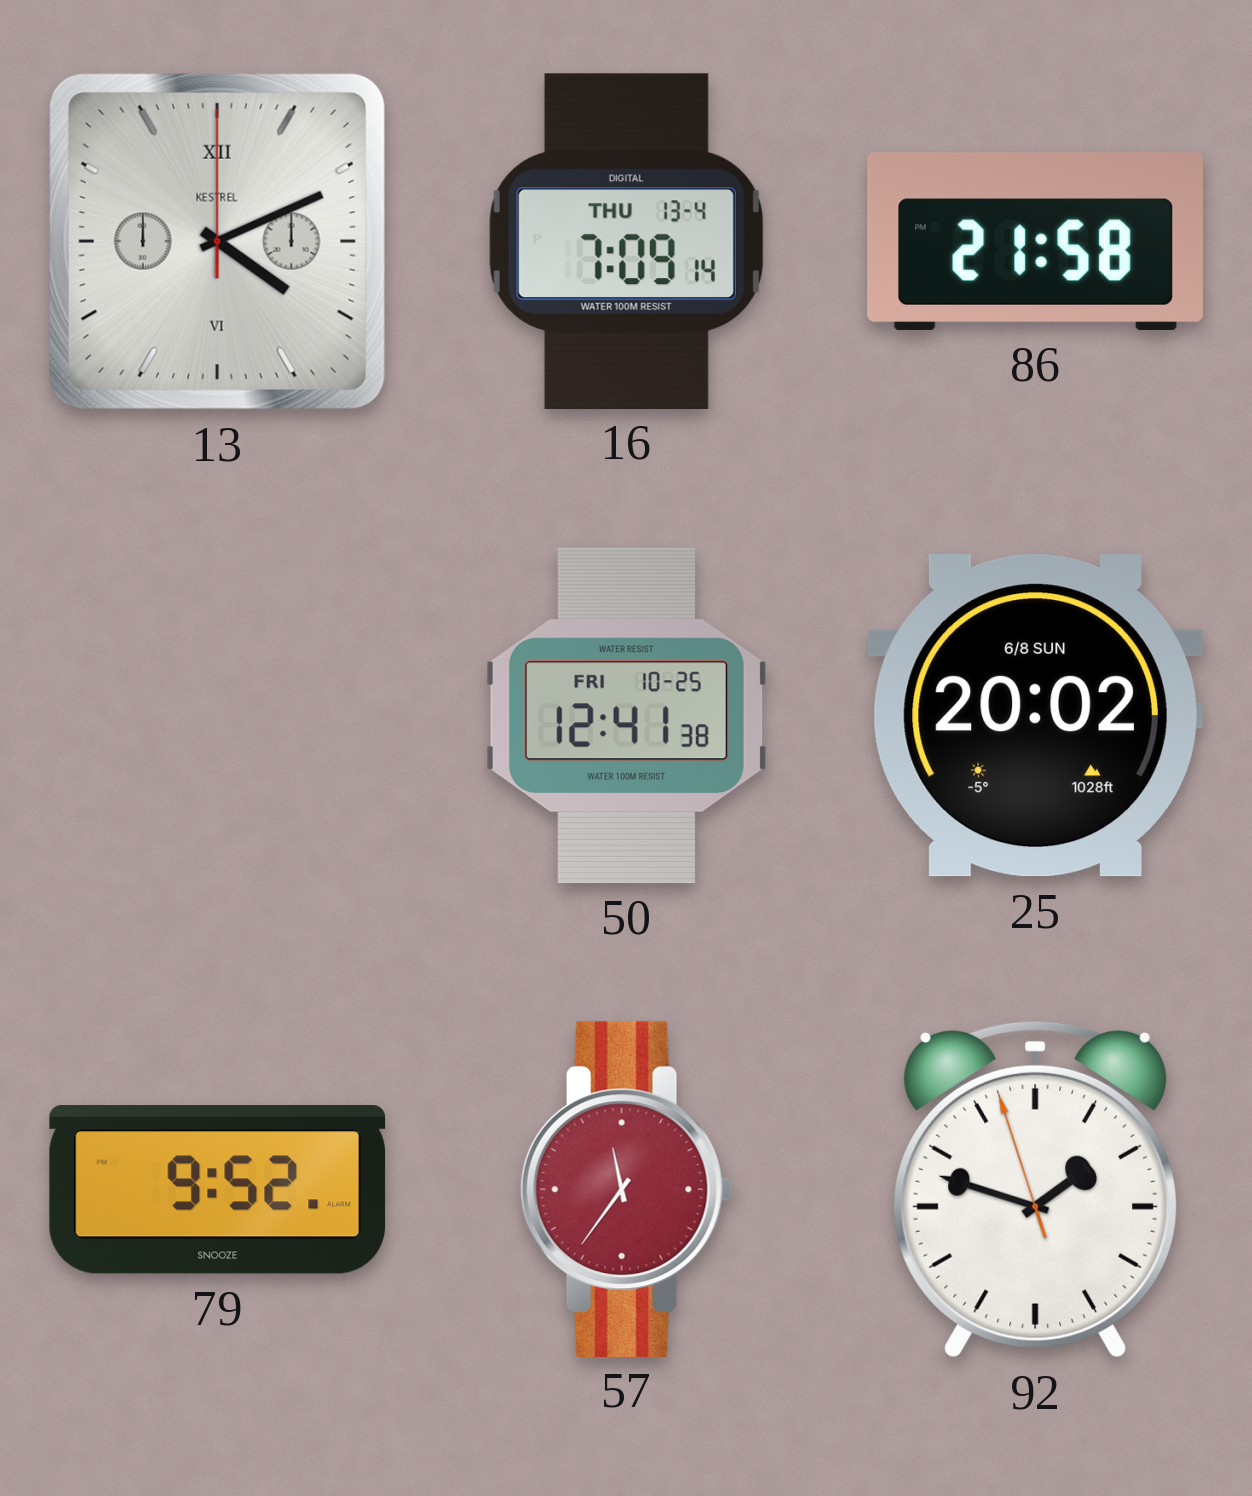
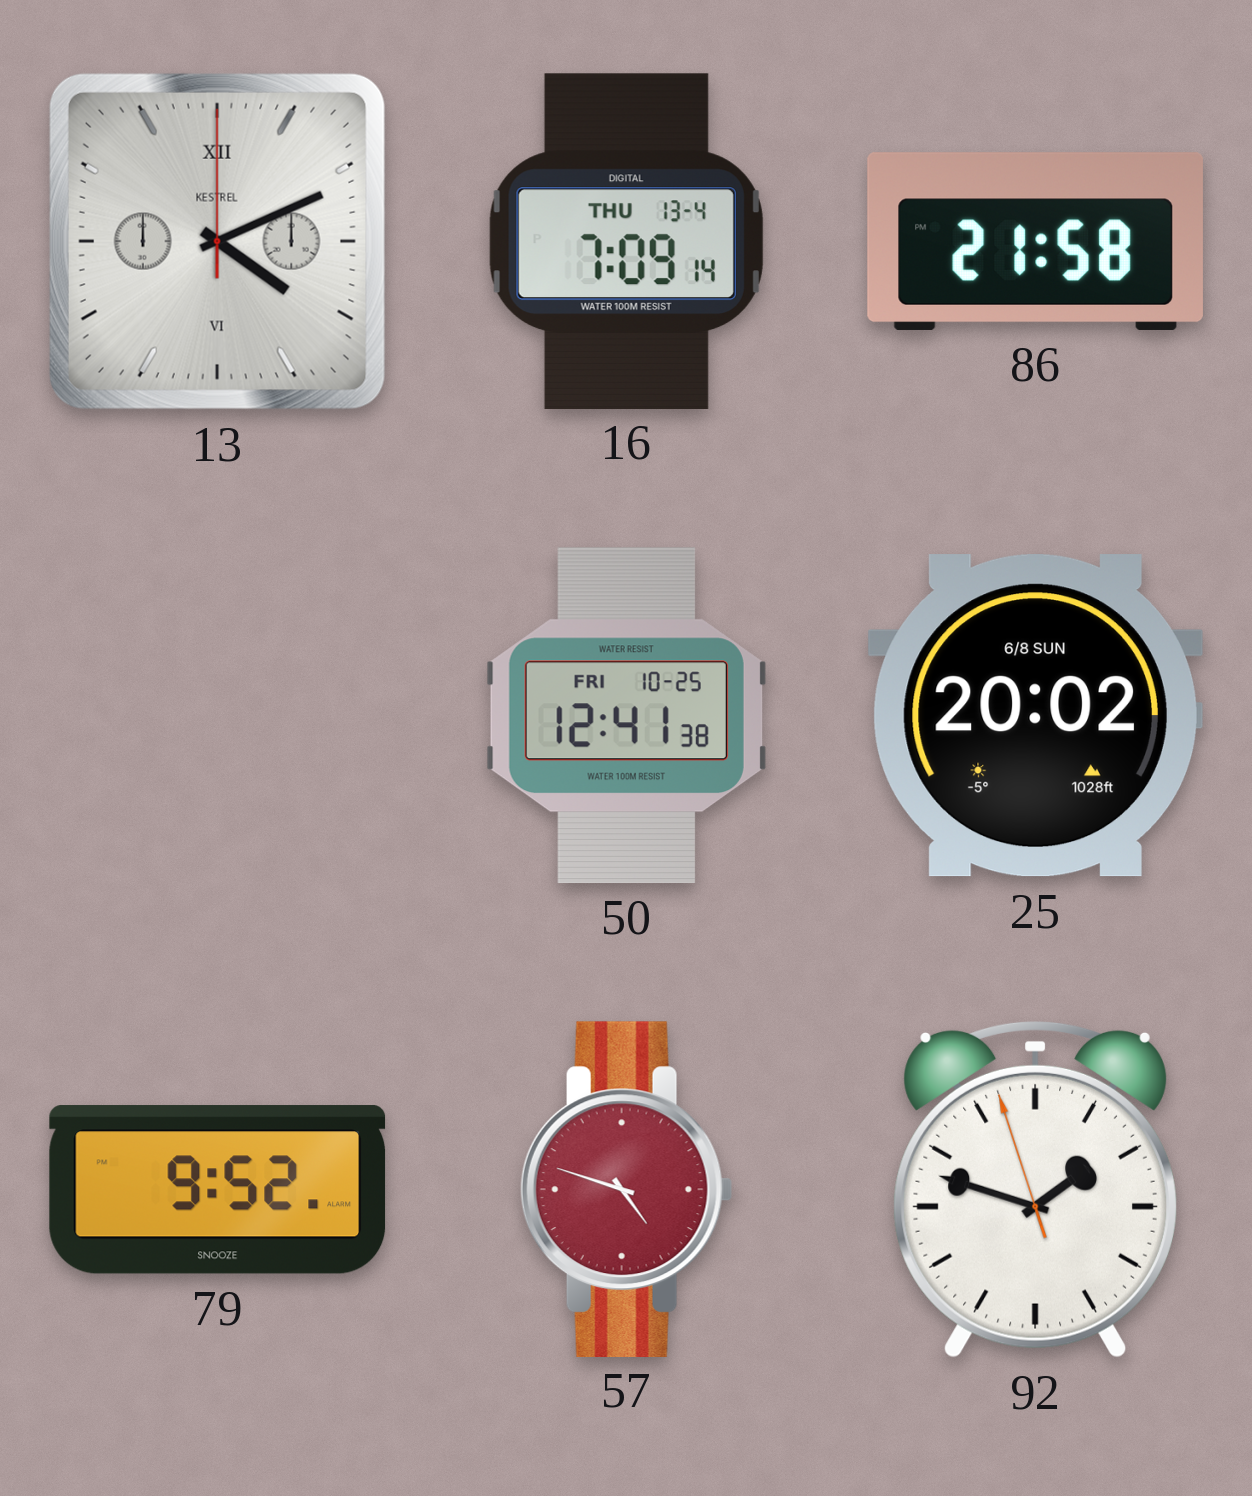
57: 11:36 -> 4:48 (626, 1189)
